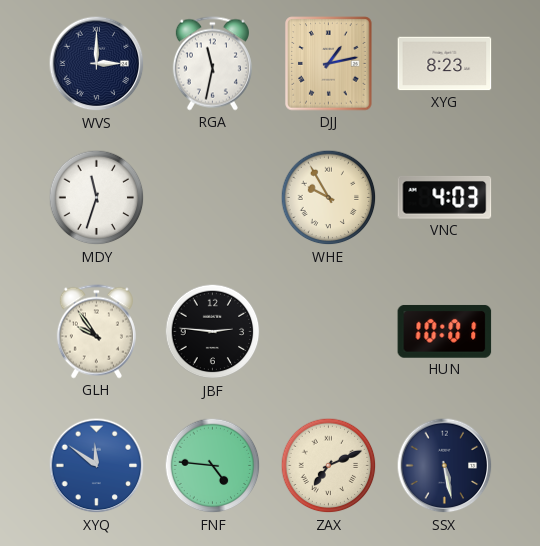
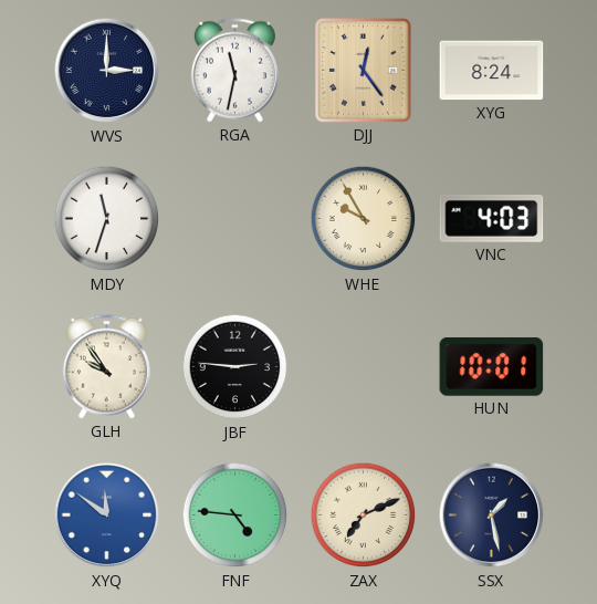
DJJ: 1:13 -> 12:24 (364, 71)
XYG: 8:23 -> 8:24 (492, 71)
SSX: 5:28 -> 1:28 (492, 516)
